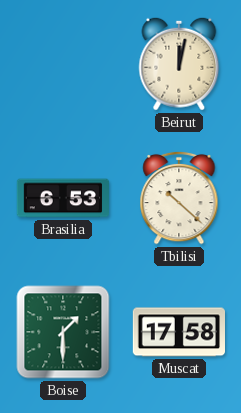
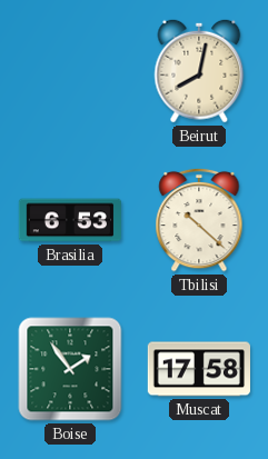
Beirut: 12:02 -> 8:02 (199, 71)
Boise: 1:30 -> 1:54 (70, 369)
